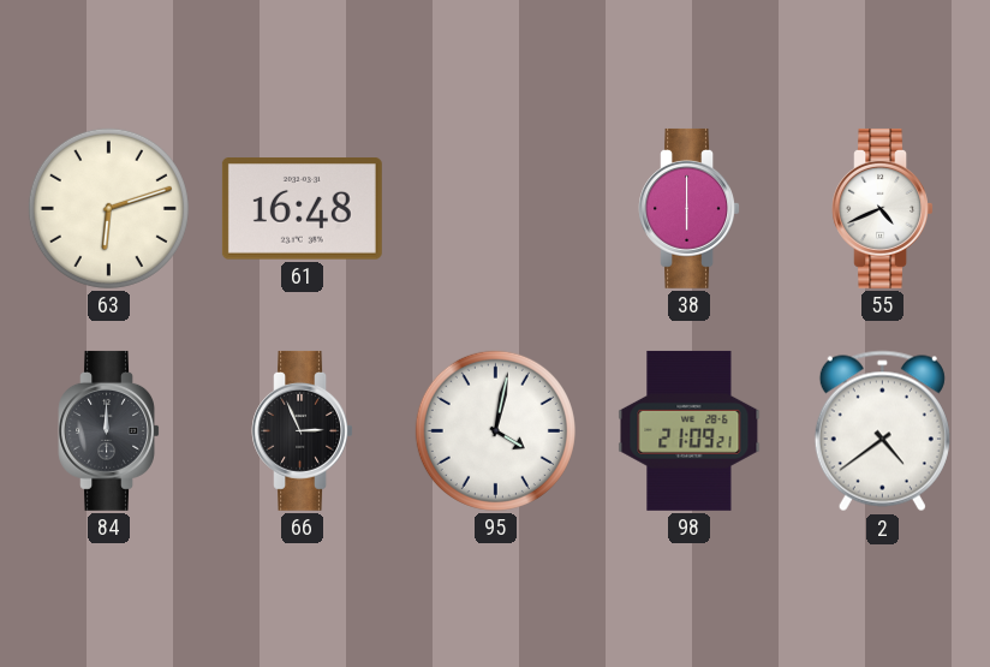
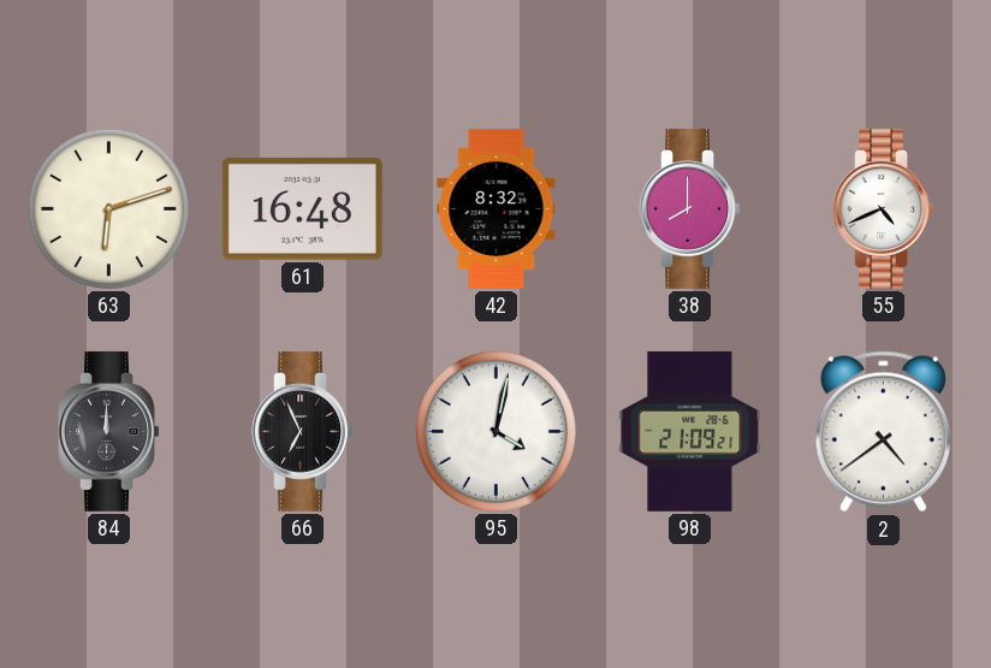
42: none -> 8:32 (497, 208)
38: 6:00 -> 8:00 (689, 208)
66: 2:56 -> 6:56 (302, 431)
